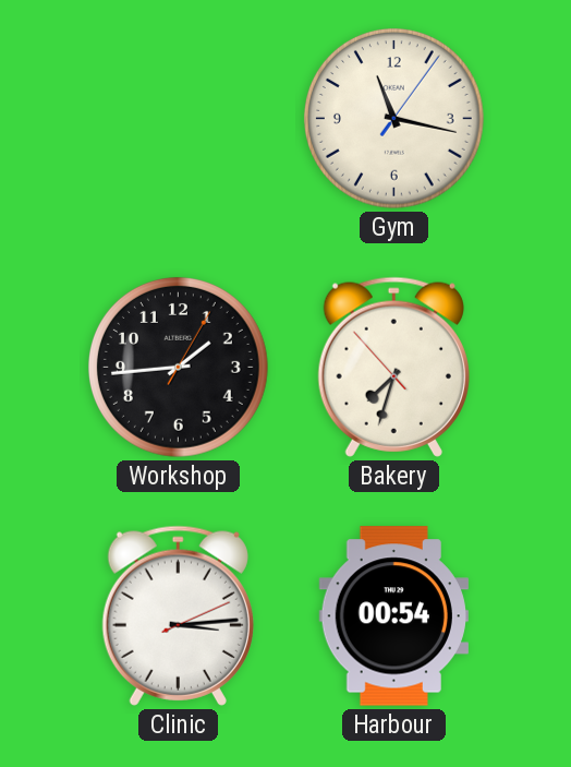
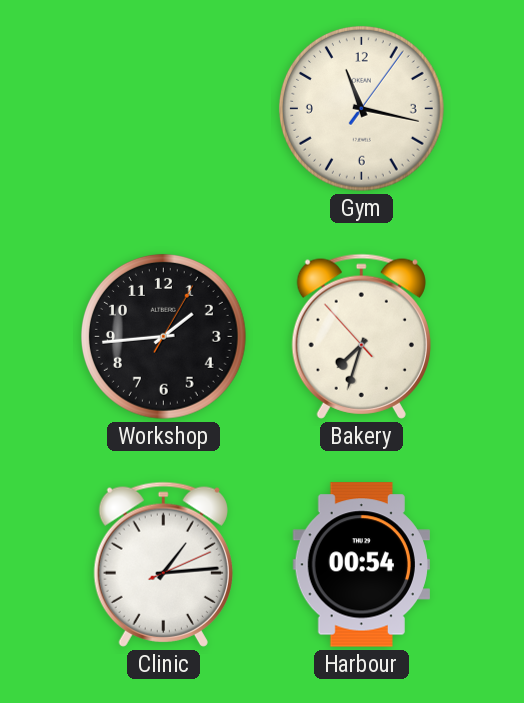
Clinic: 3:14 -> 1:14 (163, 564)
